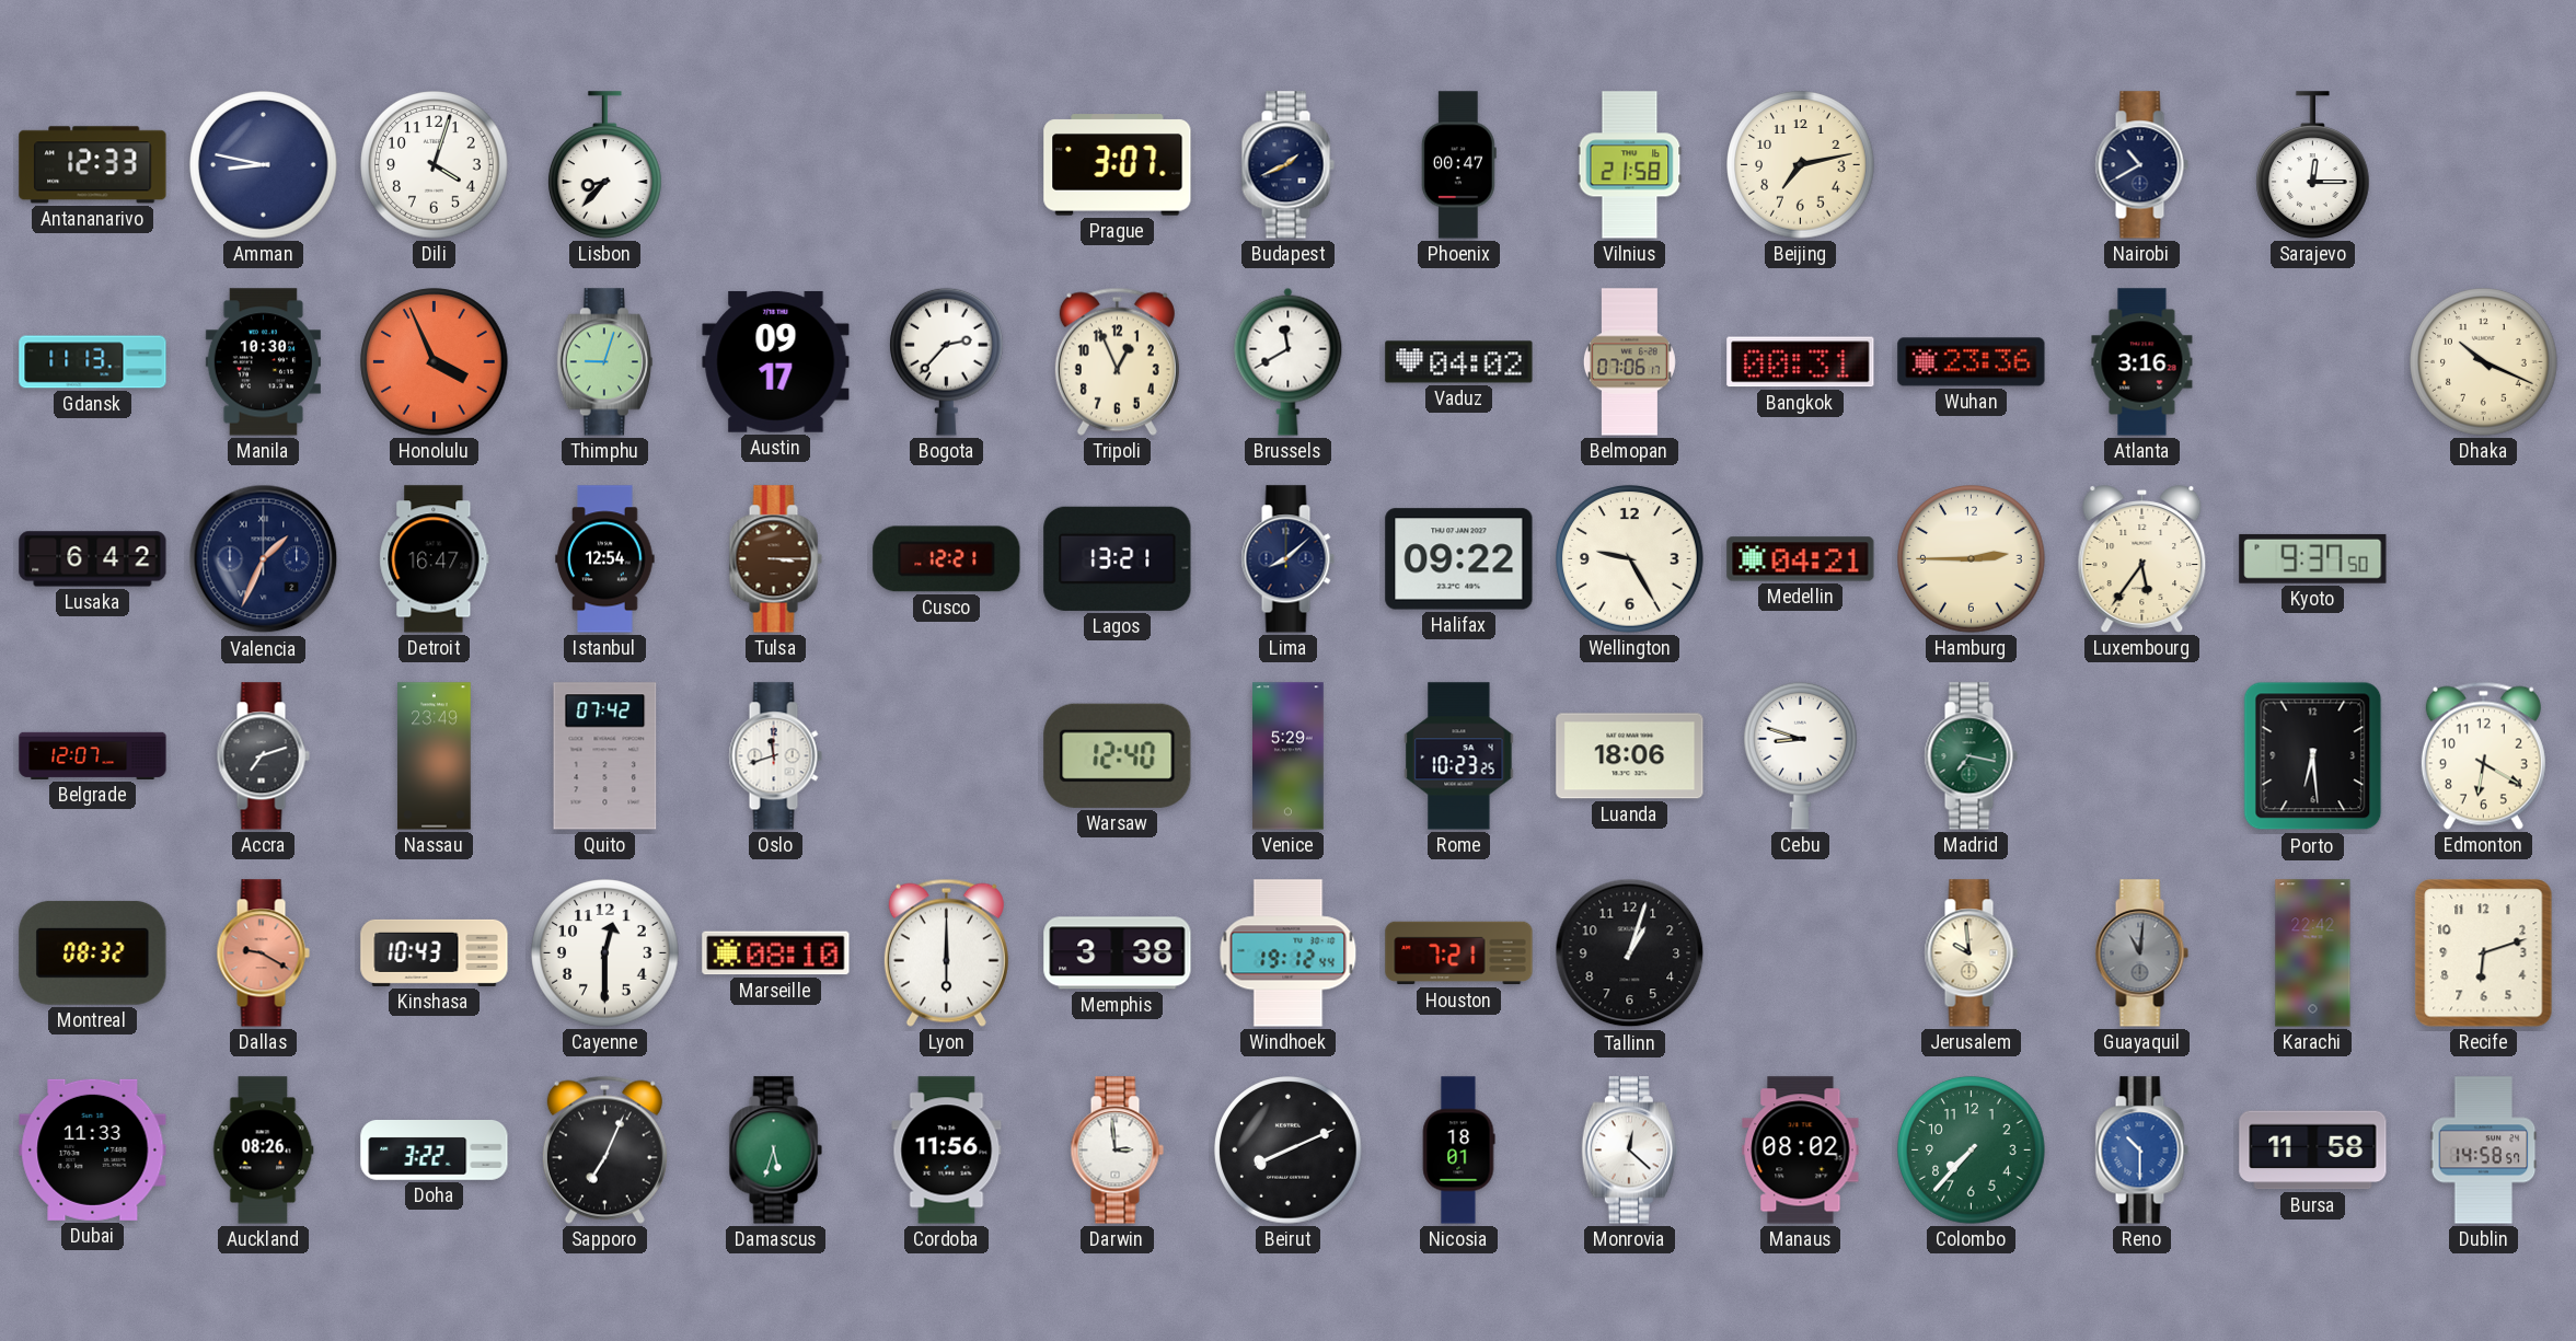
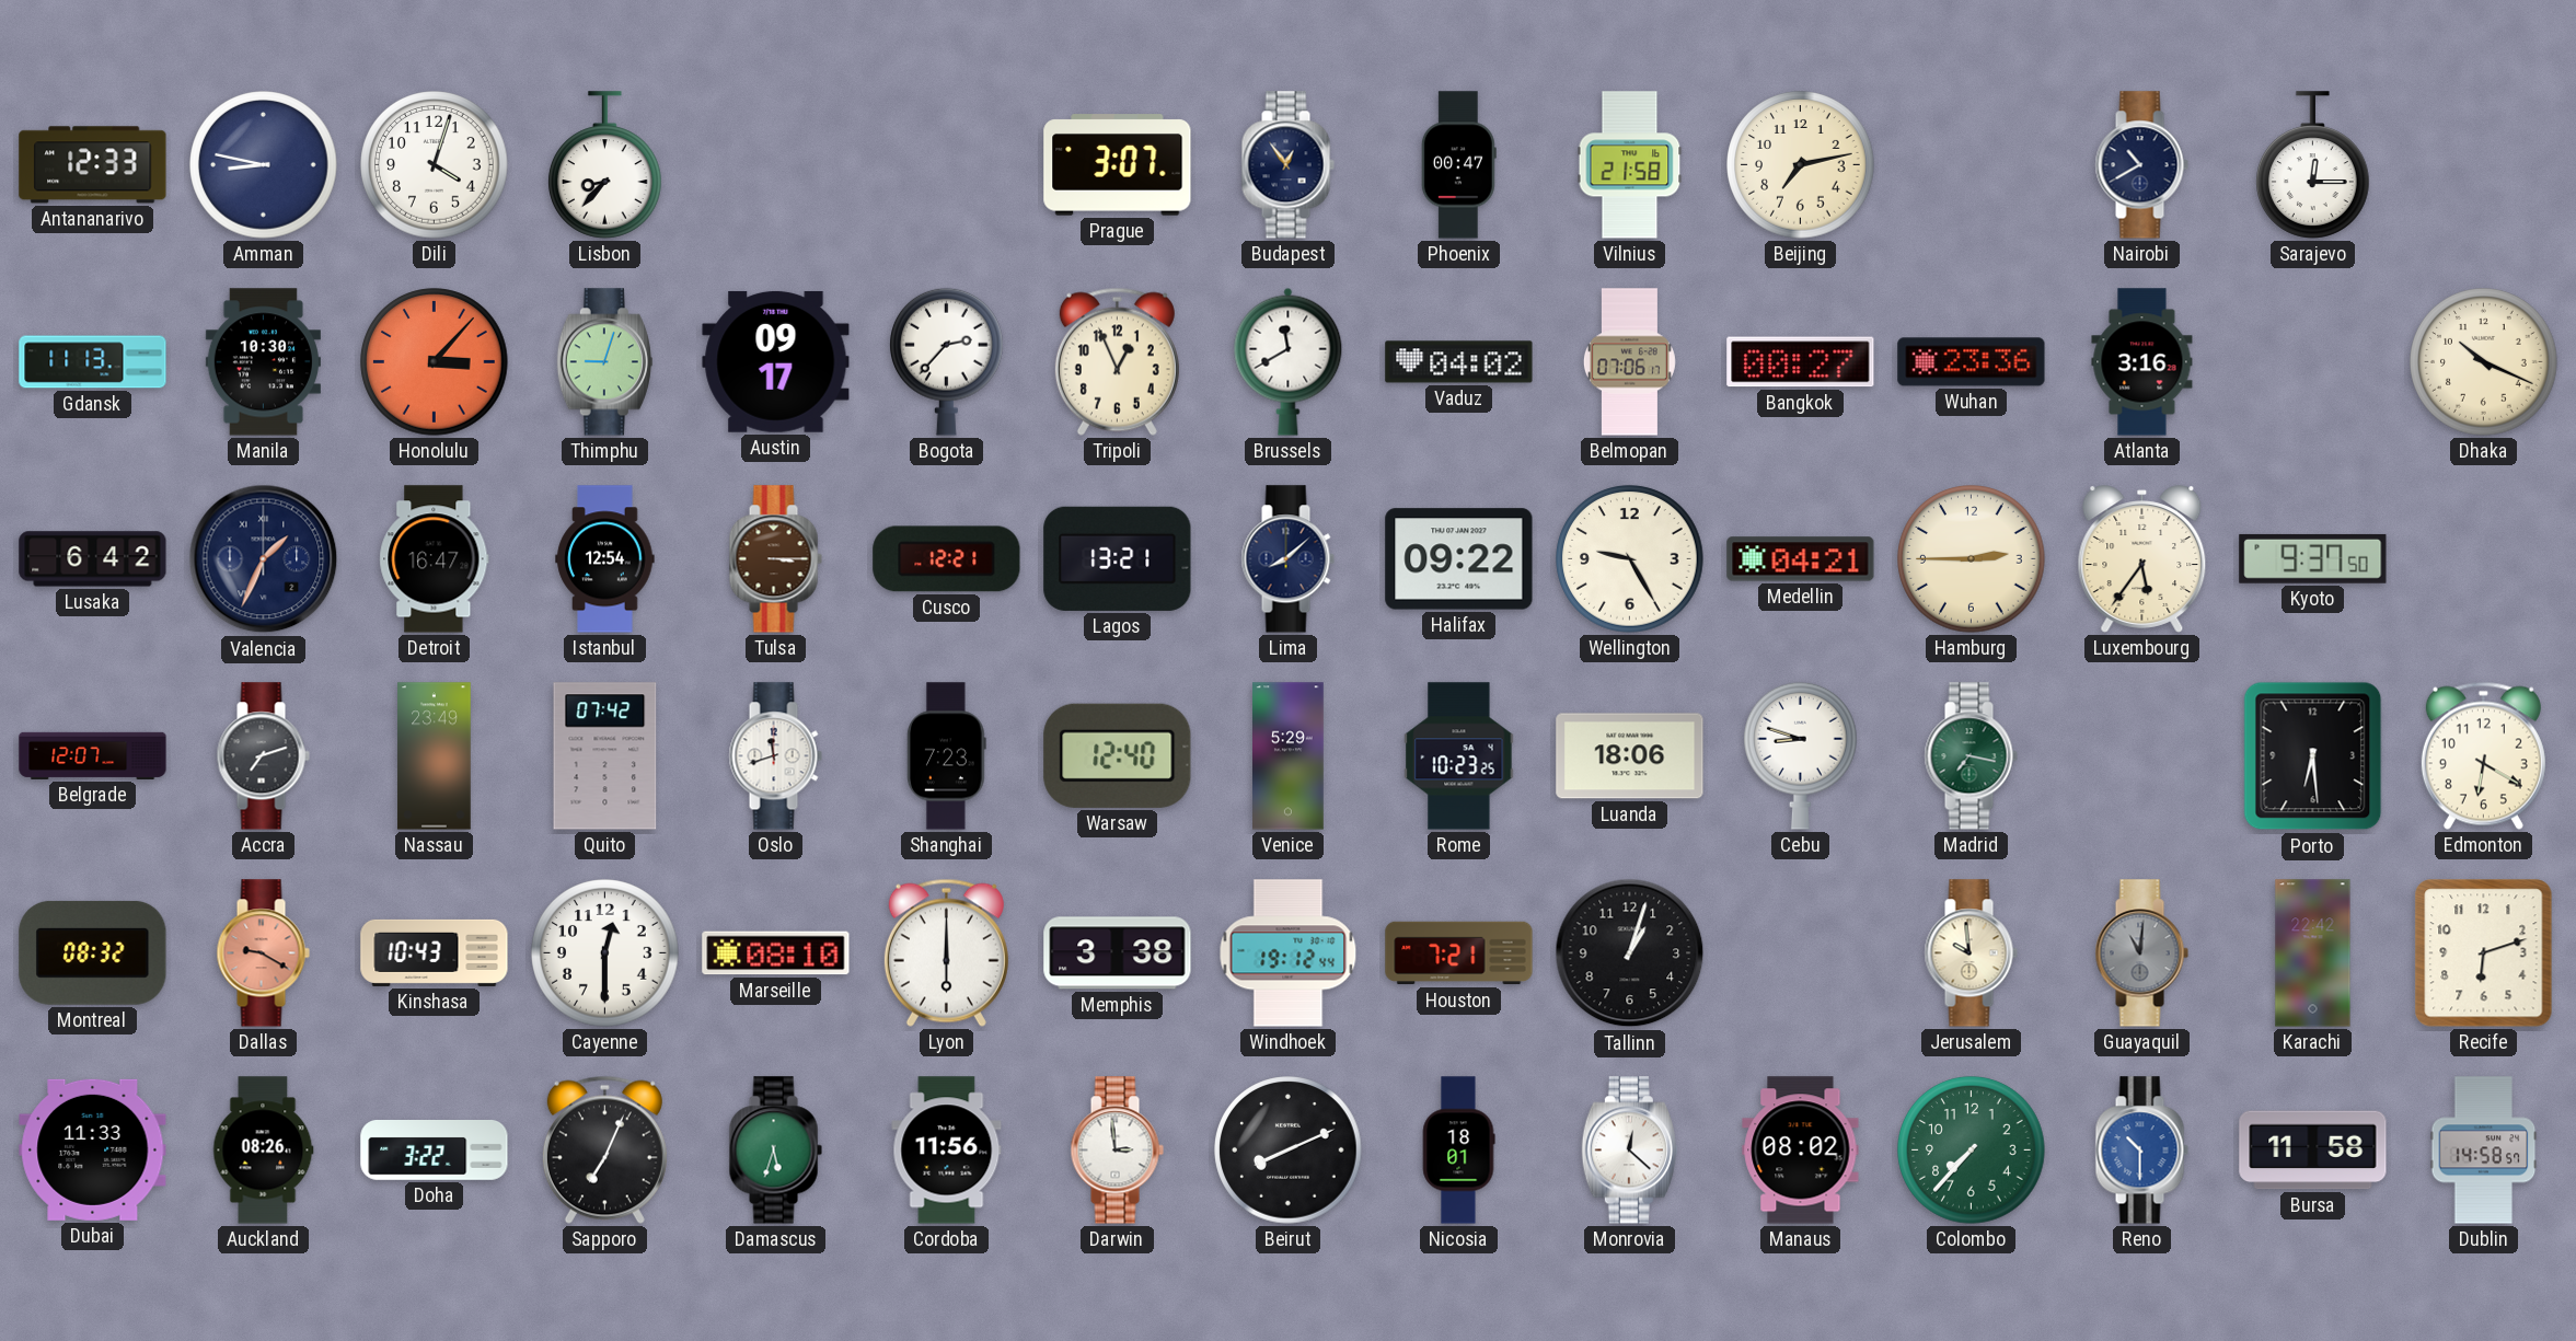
Budapest: 1:41 -> 12:54 (1287, 165)
Honolulu: 3:56 -> 3:07 (435, 362)
Bangkok: 00:31 -> 00:27 (1801, 362)
Shanghai: none -> 7:23 (946, 756)
